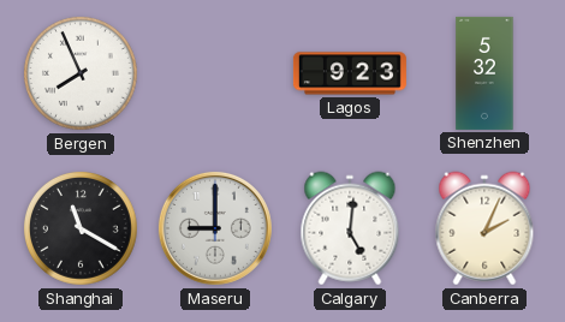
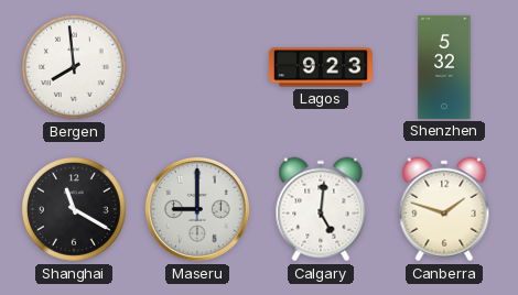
Bergen: 7:56 -> 7:59 (75, 68)
Canberra: 2:04 -> 1:48 (444, 209)
